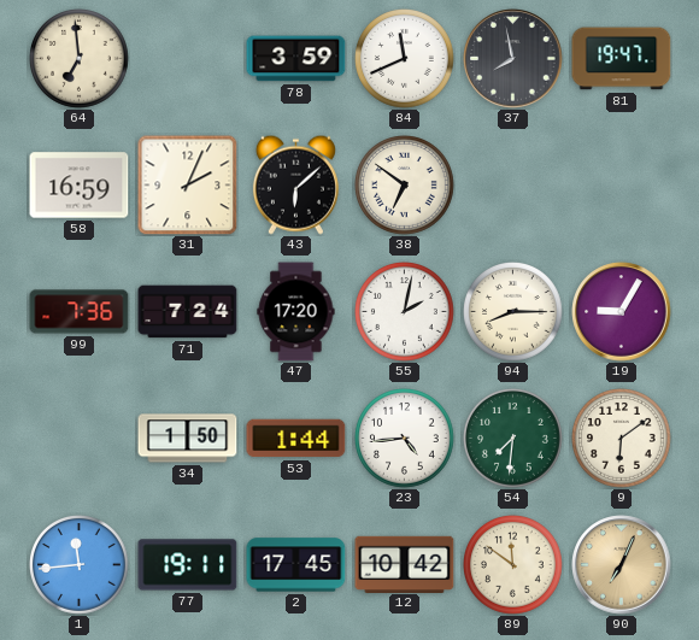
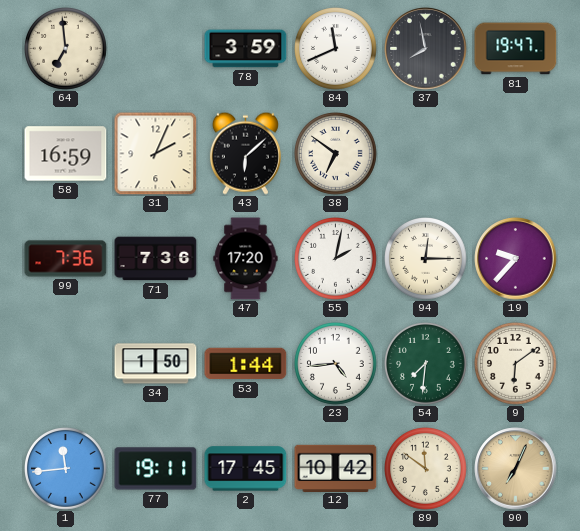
71: 7:24 -> 7:36 (156, 259)
94: 8:15 -> 12:15 (426, 259)
19: 9:05 -> 9:37 (516, 259)
